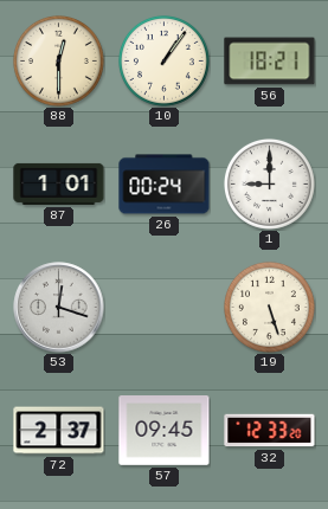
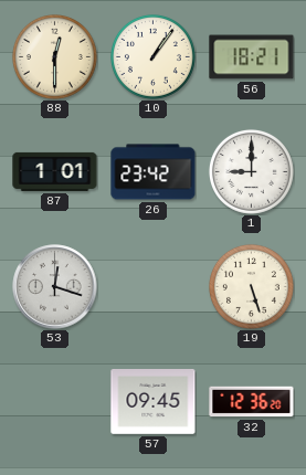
26: 00:24 -> 23:42 (154, 172)
72: 2:37 -> none (59, 431)
32: 12:33 -> 12:36 (252, 402)
